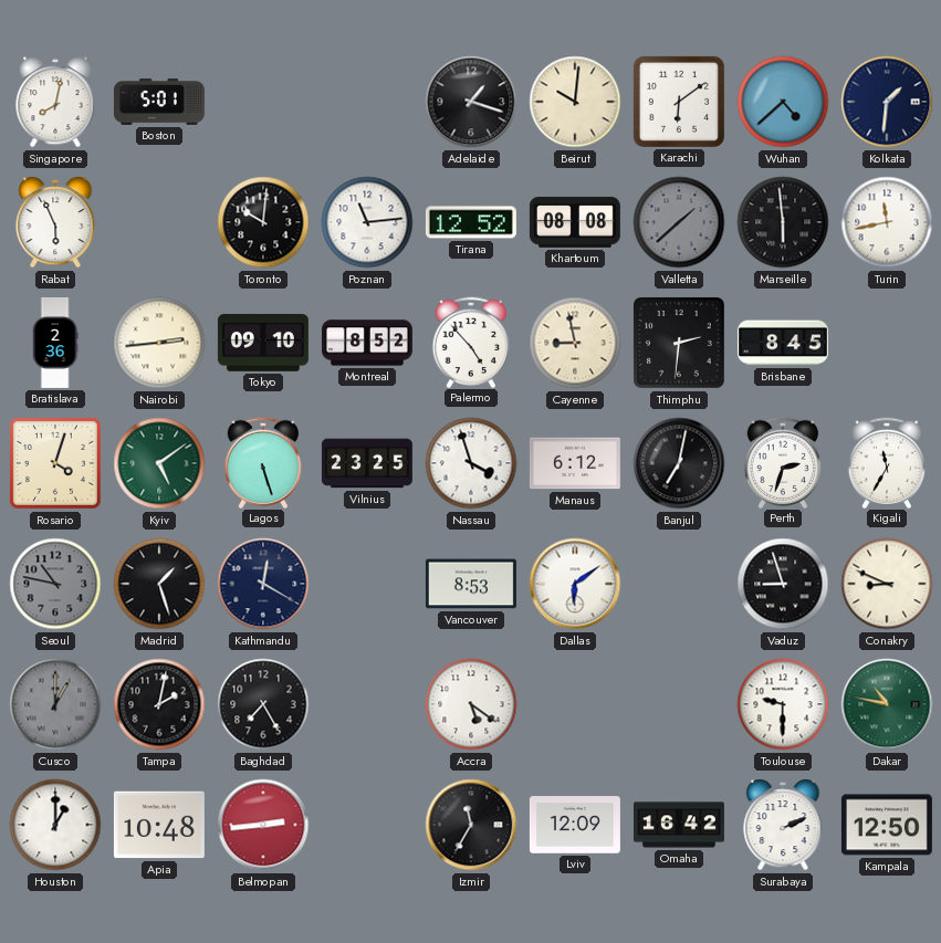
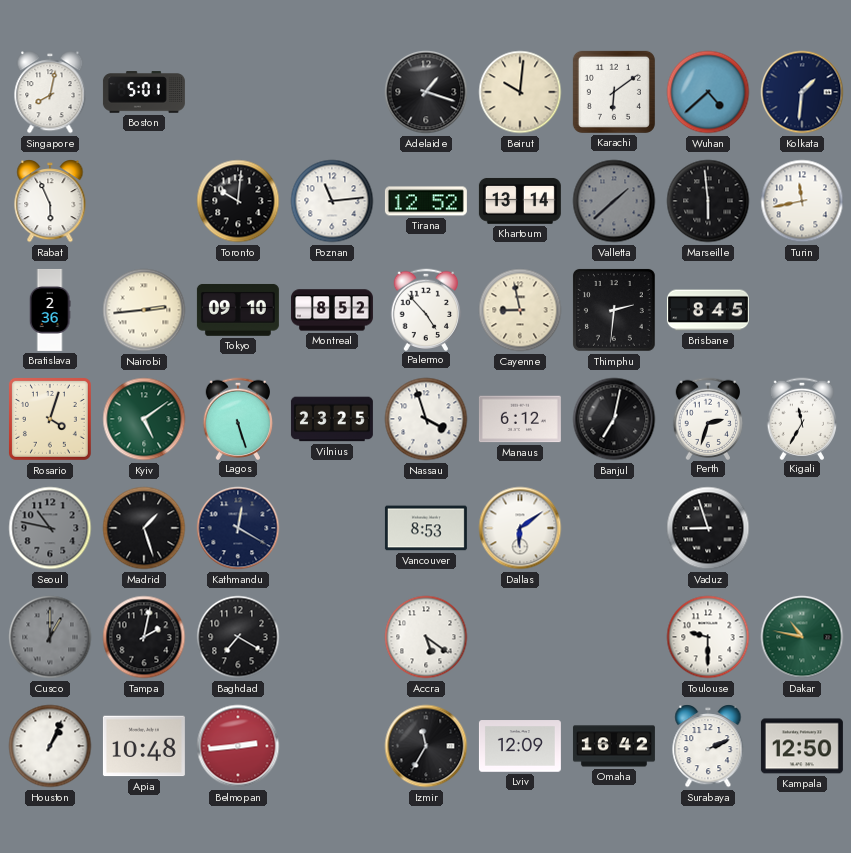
Khartoum: 08:08 -> 13:14 (520, 201)
Conakry: 8:49 -> none (887, 584)
Baghdad: 7:25 -> 7:20 (238, 637)
Houston: 1:00 -> 1:04 (50, 746)
